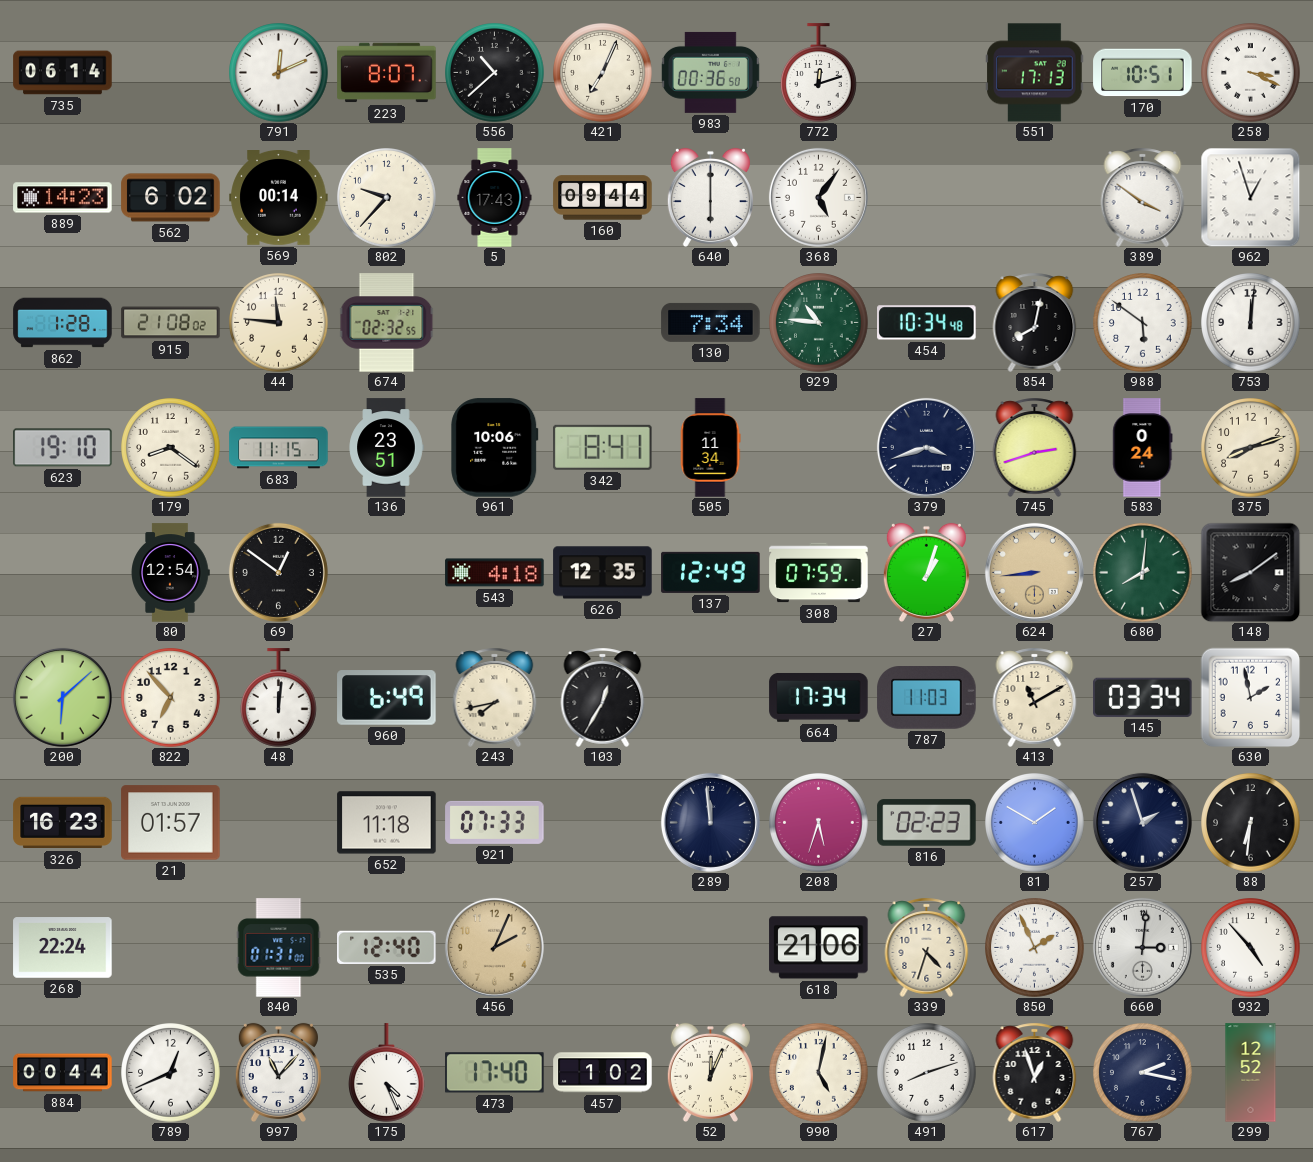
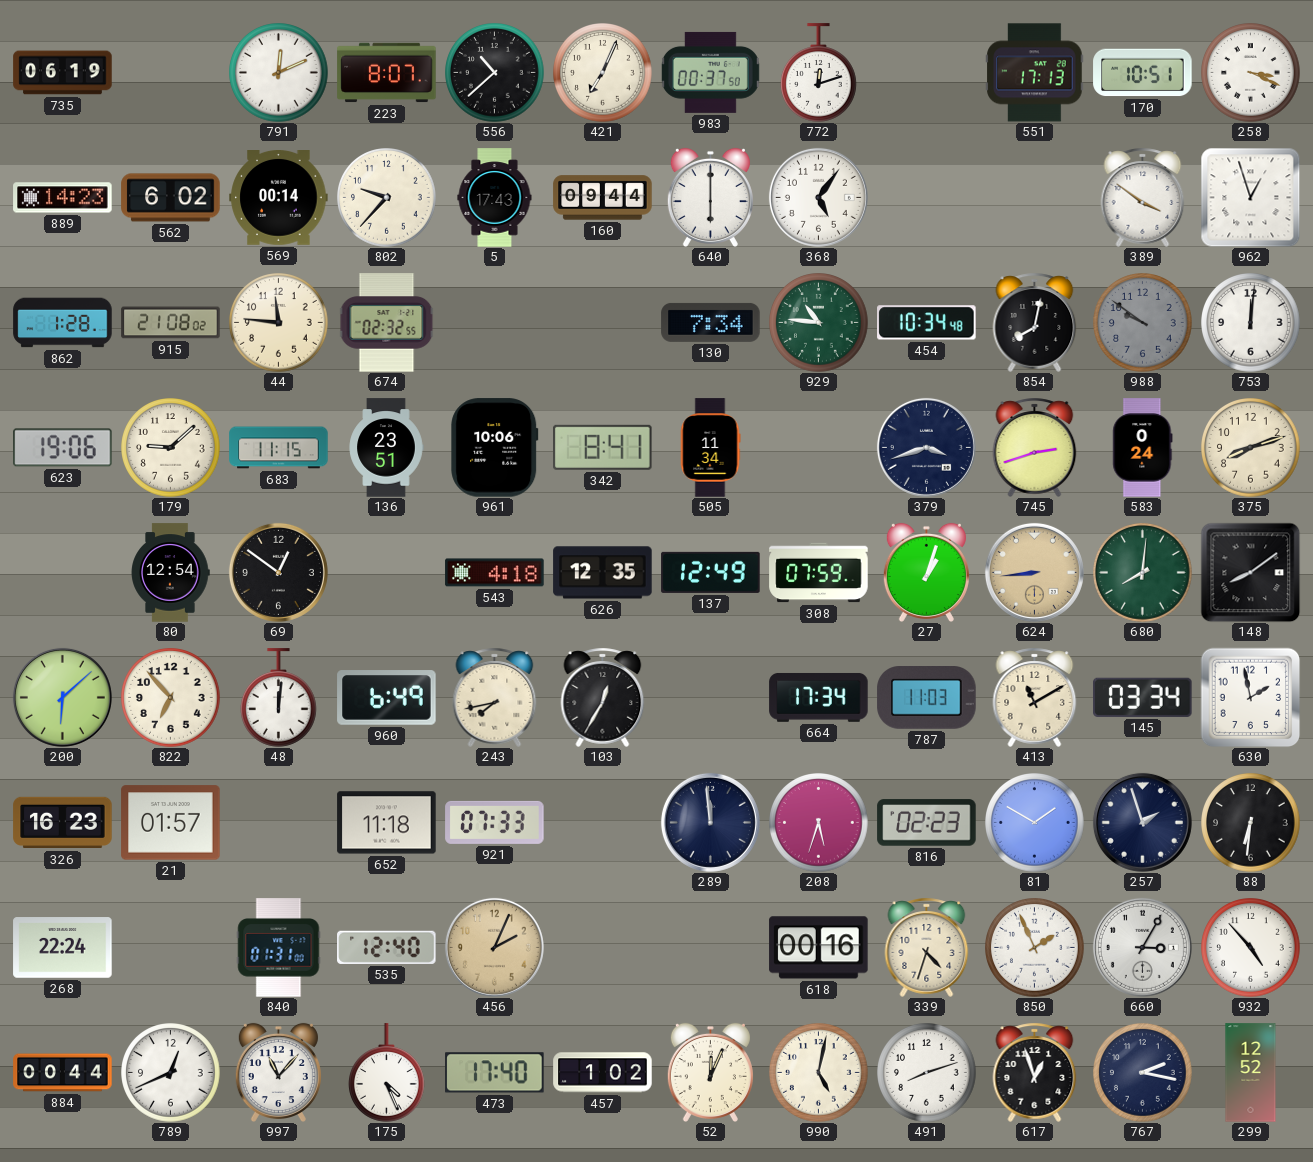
735: 06:14 -> 06:19 (63, 73)
983: 00:36 -> 00:37 (710, 72)
988: 5:51 -> 9:51 (1143, 323)
988 dial: white -> grey (1143, 323)
623: 19:10 -> 19:06 (63, 448)
179: 8:21 -> 9:08 (171, 448)
618: 21:06 -> 00:16 (819, 948)
660: 3:01 -> 3:05 (1142, 947)
